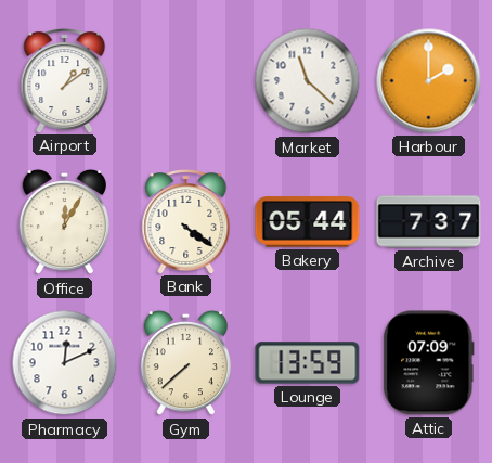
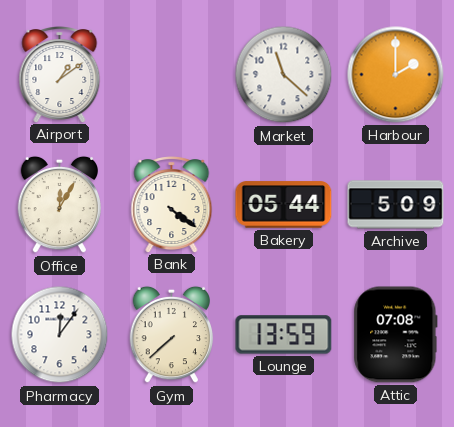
Archive: 7:37 -> 5:09 (396, 205)
Pharmacy: 12:11 -> 12:06 (60, 335)
Attic: 07:09 -> 07:08 (396, 335)
